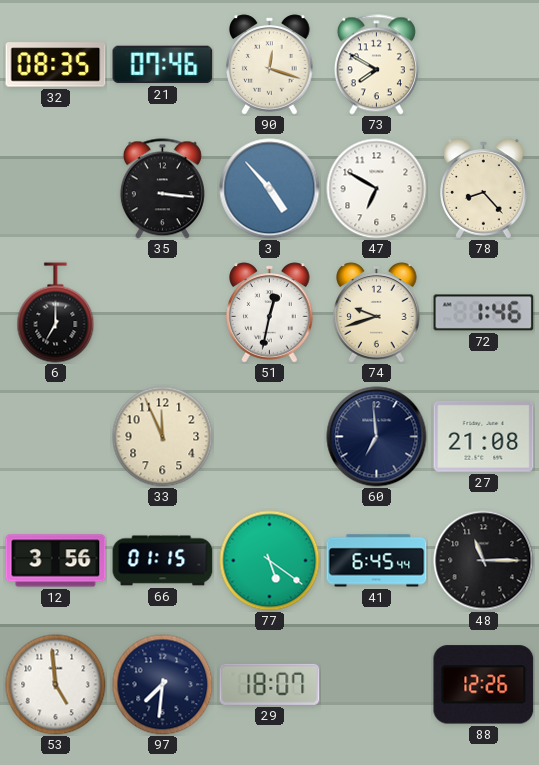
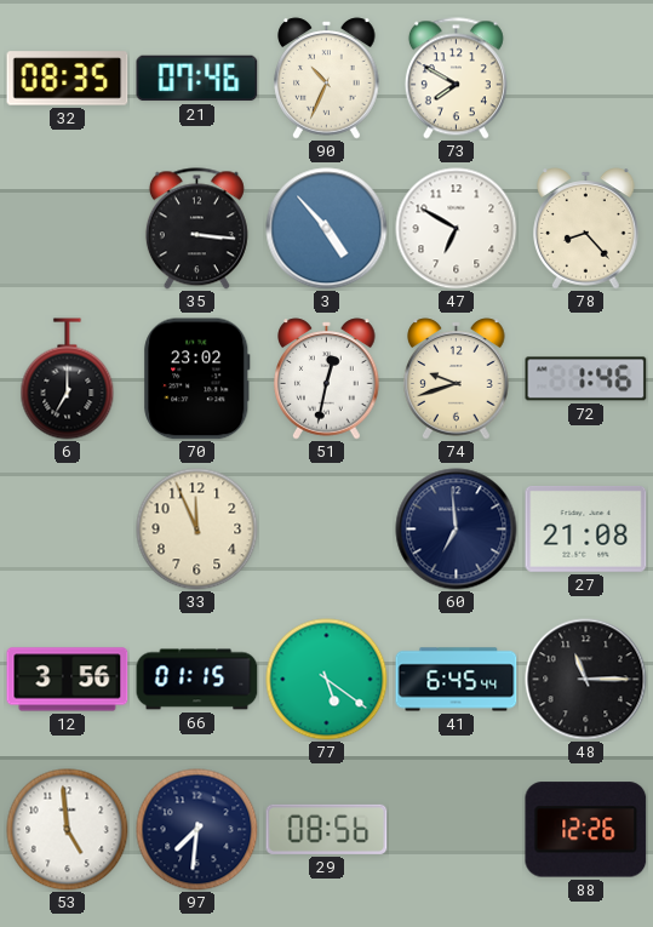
90: 12:18 -> 10:34 (327, 79)
70: none -> 23:02 (197, 379)
29: 18:07 -> 08:56 (327, 829)
